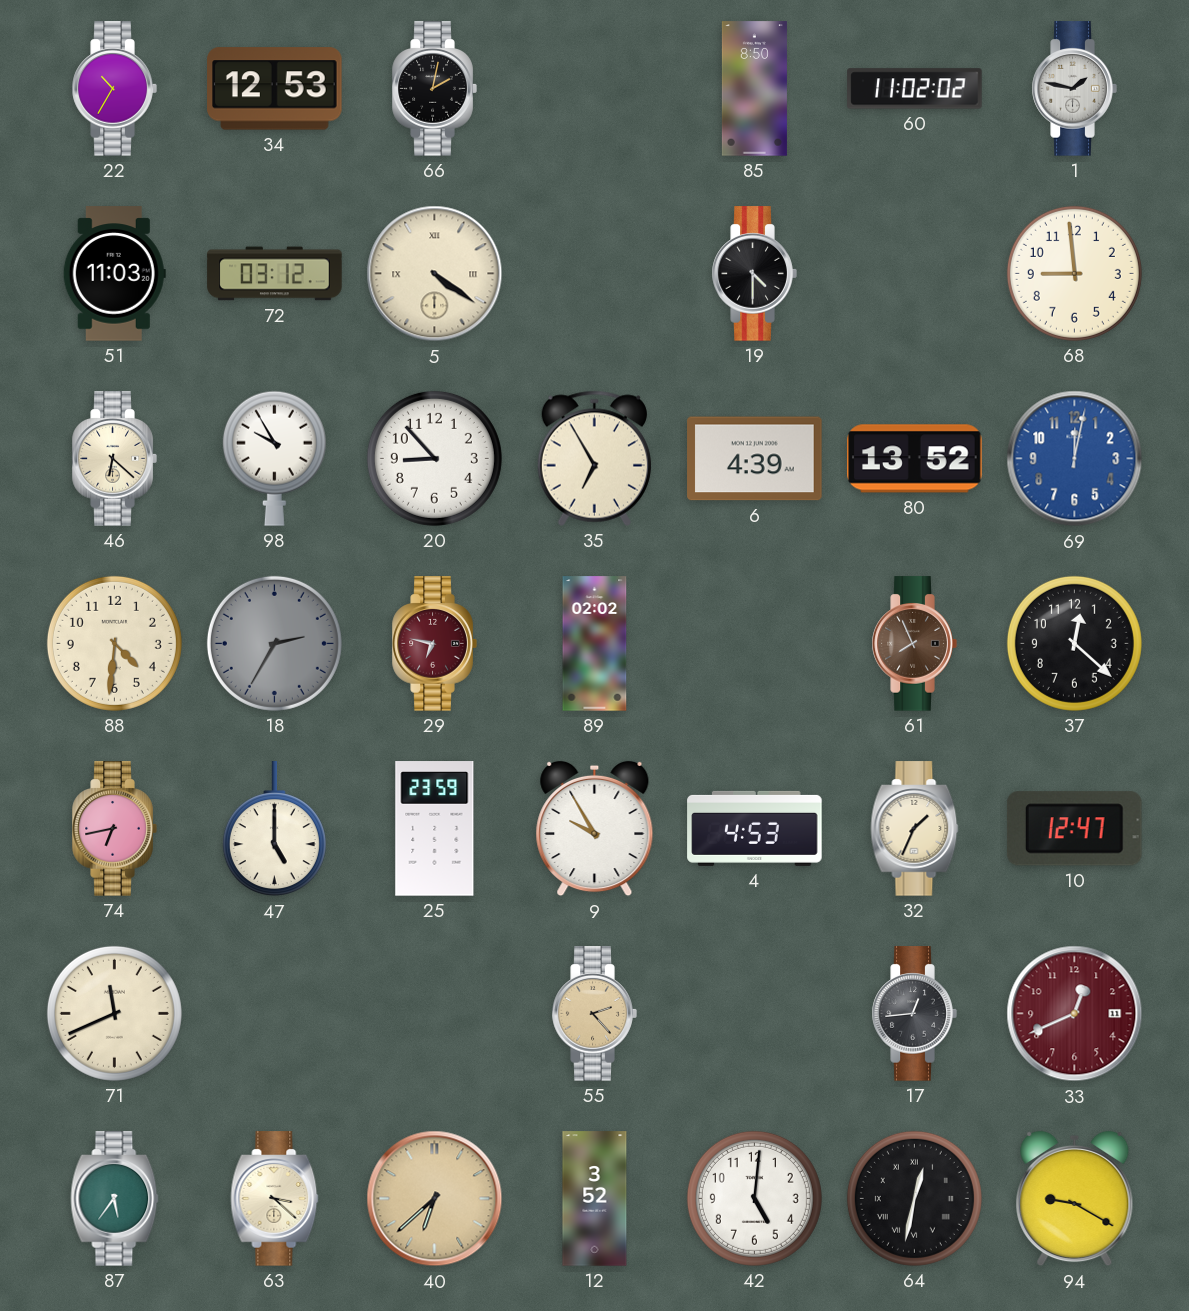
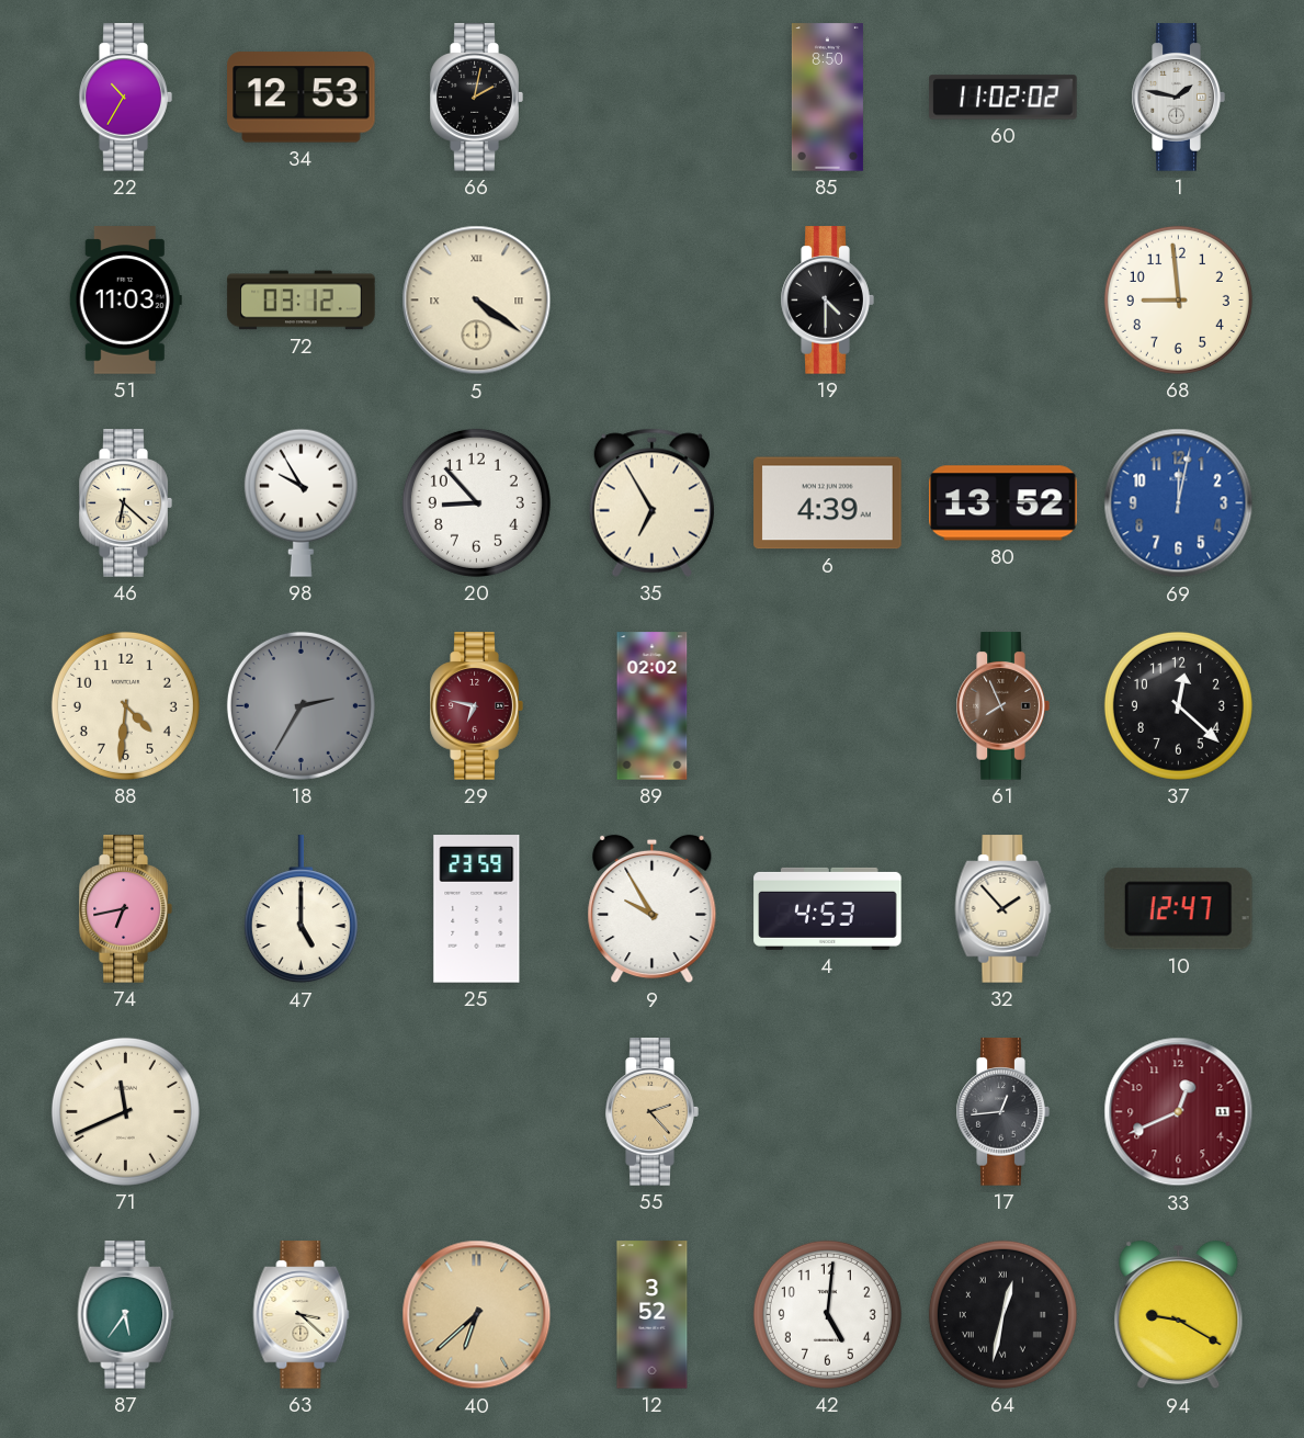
32: 1:34 -> 1:53 (1003, 909)
